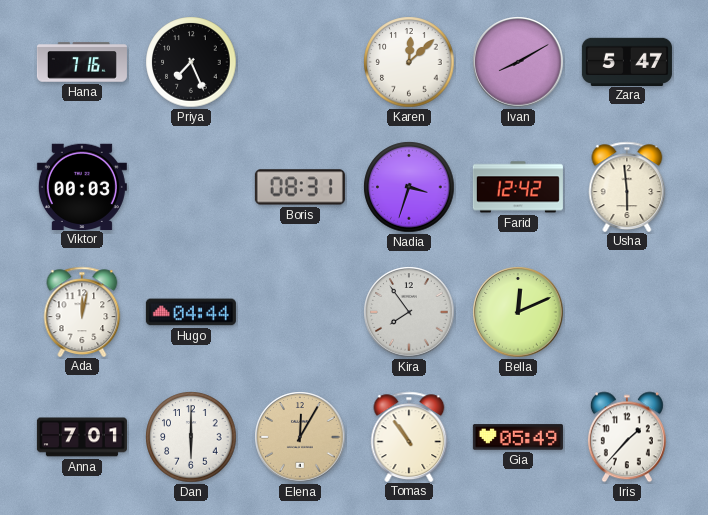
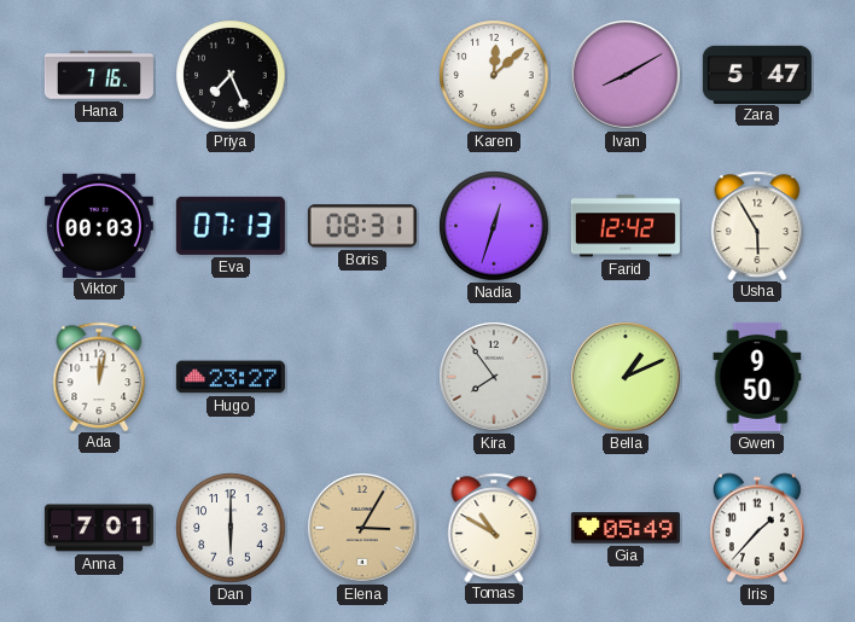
Eva: none -> 07:13 (231, 226)
Nadia: 3:33 -> 12:33 (494, 226)
Usha: 5:59 -> 5:55 (757, 225)
Hugo: 04:44 -> 23:27 (231, 377)
Bella: 12:11 -> 1:11 (626, 377)
Gwen: none -> 9:50 (757, 377)
Elena: 12:05 -> 3:05 (362, 528)
Tomas: 10:54 -> 10:50 (494, 527)
